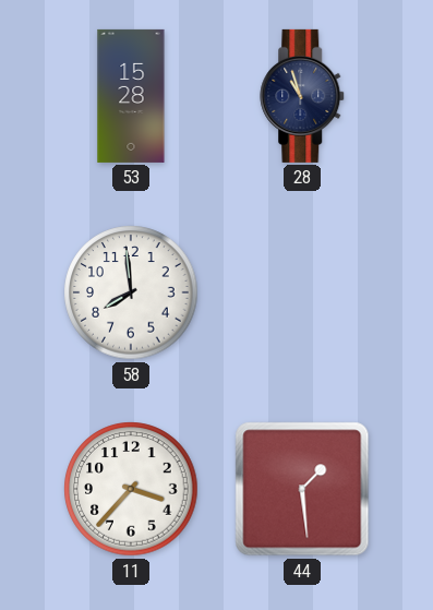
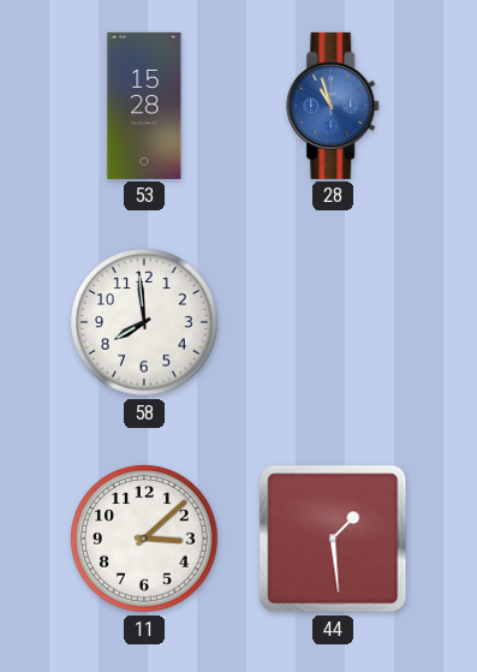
28 dial: navy -> blue (334, 106)
11: 3:37 -> 3:08 (144, 539)
